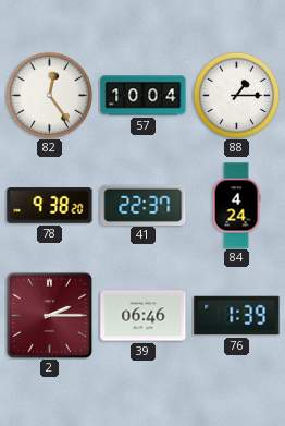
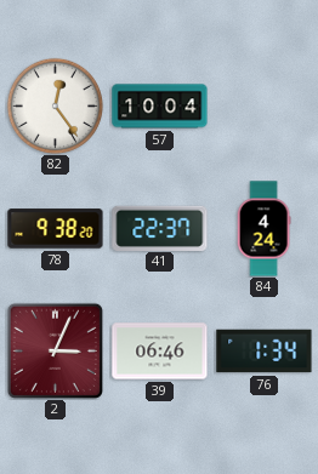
88: 1:15 -> none (236, 95)
2: 2:15 -> 3:04 (55, 350)
76: 1:39 -> 1:34 (265, 352)
